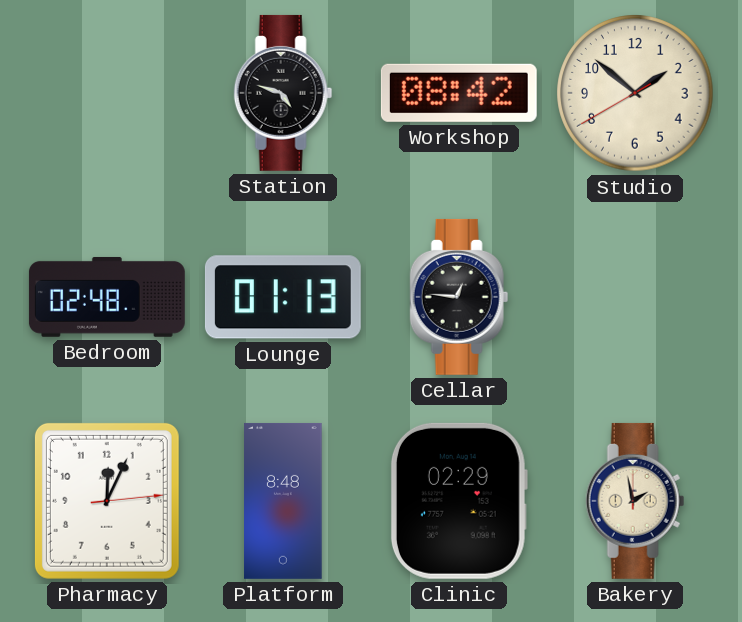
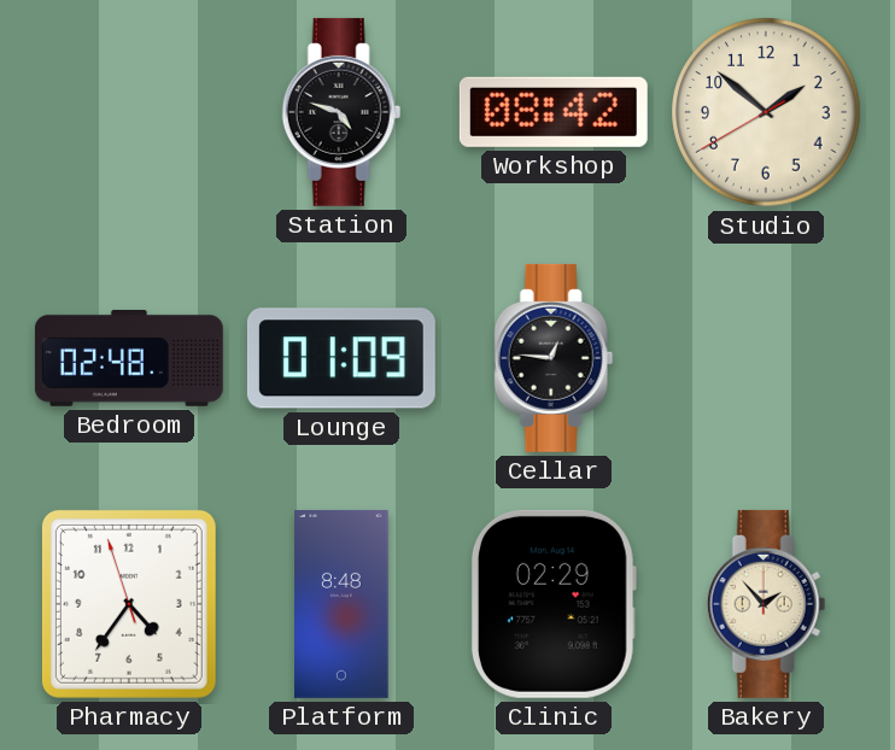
Lounge: 01:13 -> 01:09 (341, 358)
Pharmacy: 12:04 -> 4:35 (129, 604)
Bakery: 1:58 -> 1:53 (766, 604)
